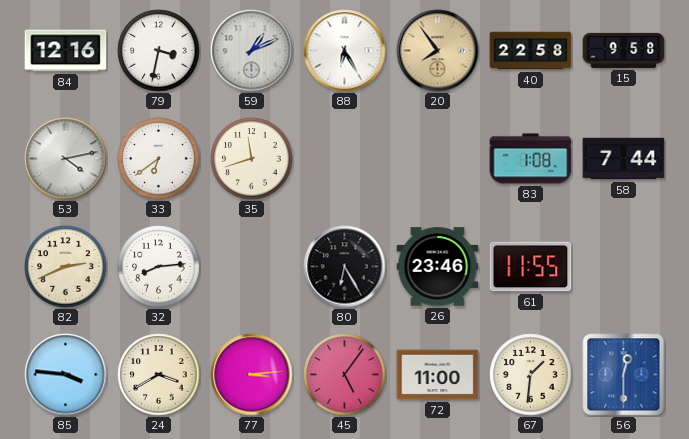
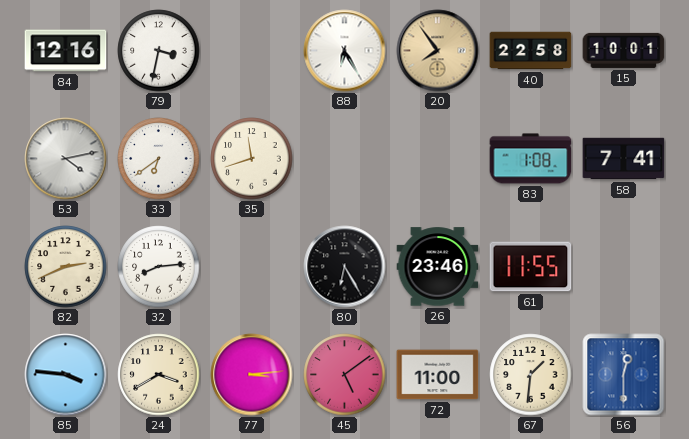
59: 1:11 -> none (252, 51)
15: 9:58 -> 10:01 (624, 50)
58: 7:44 -> 7:41 (624, 159)
45: 5:06 -> 5:09 (345, 375)
